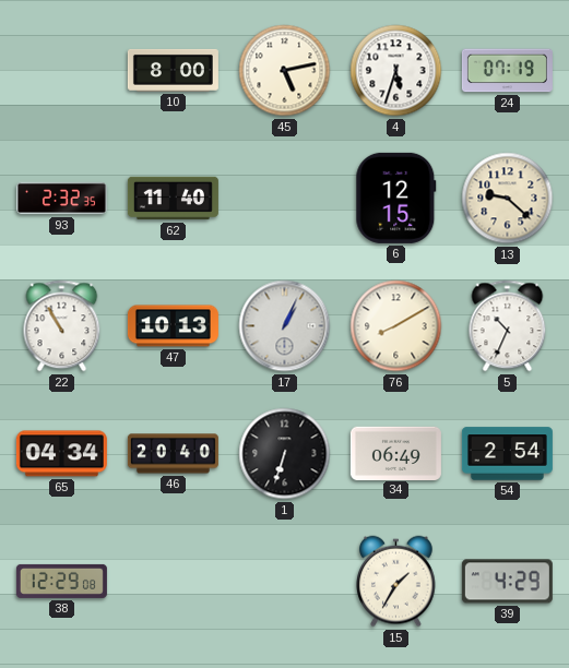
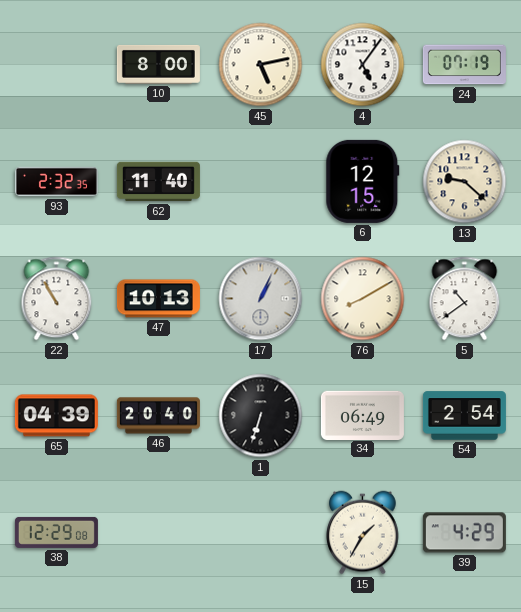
4: 5:33 -> 5:06 (363, 65)
5: 10:34 -> 10:39 (465, 299)
65: 04:34 -> 04:39 (56, 416)
